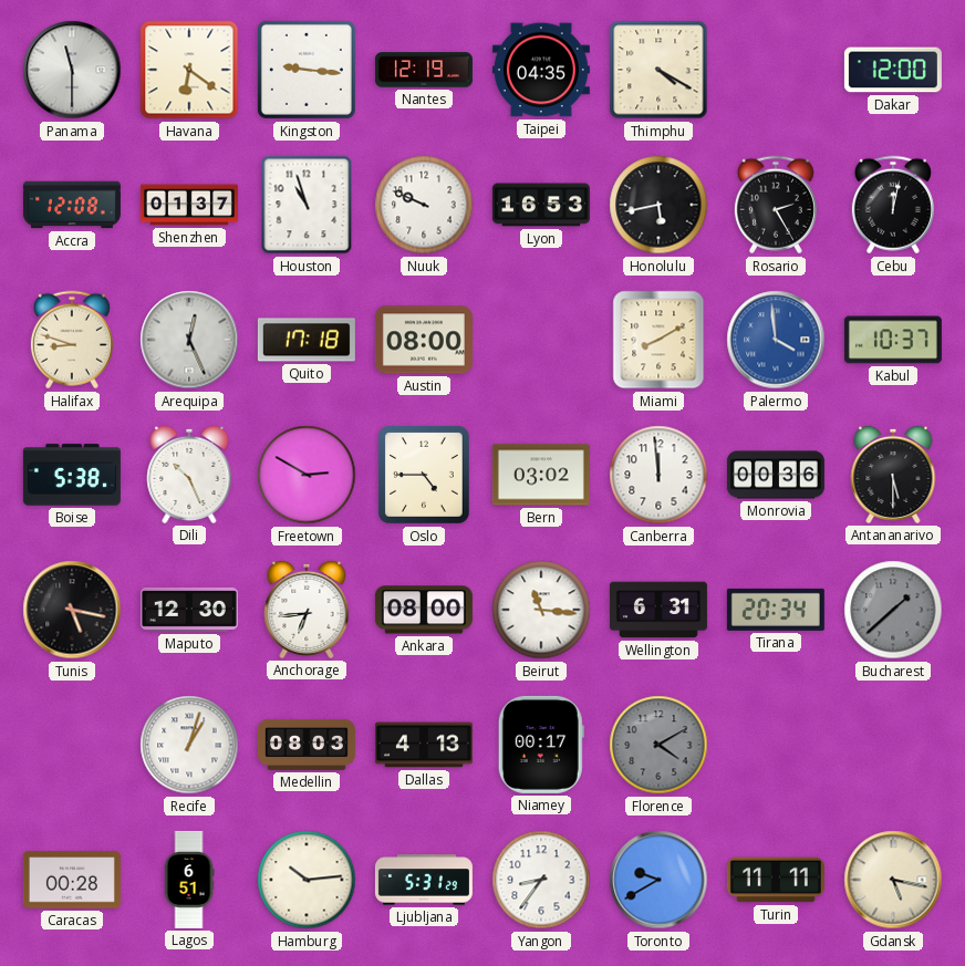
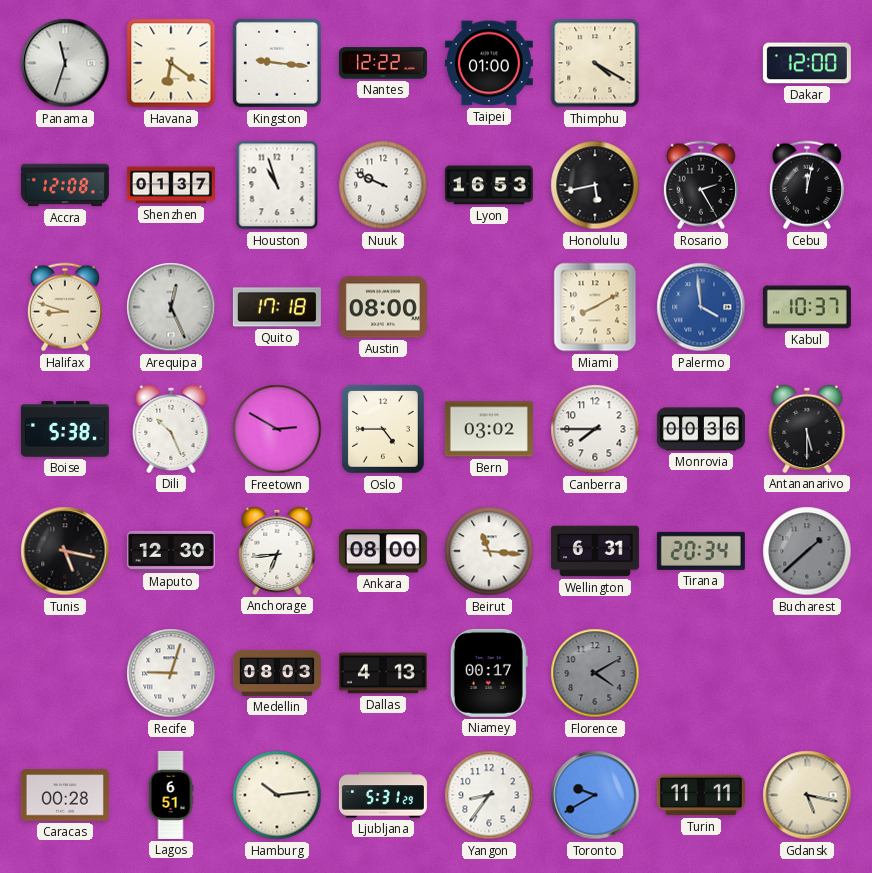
Panama: 11:30 -> 11:33 (65, 63)
Nantes: 12:19 -> 12:22 (383, 63)
Taipei: 04:35 -> 01:00 (489, 63)
Canberra: 11:59 -> 7:45 (595, 429)
Recife: 1:03 -> 9:03 (171, 673)
